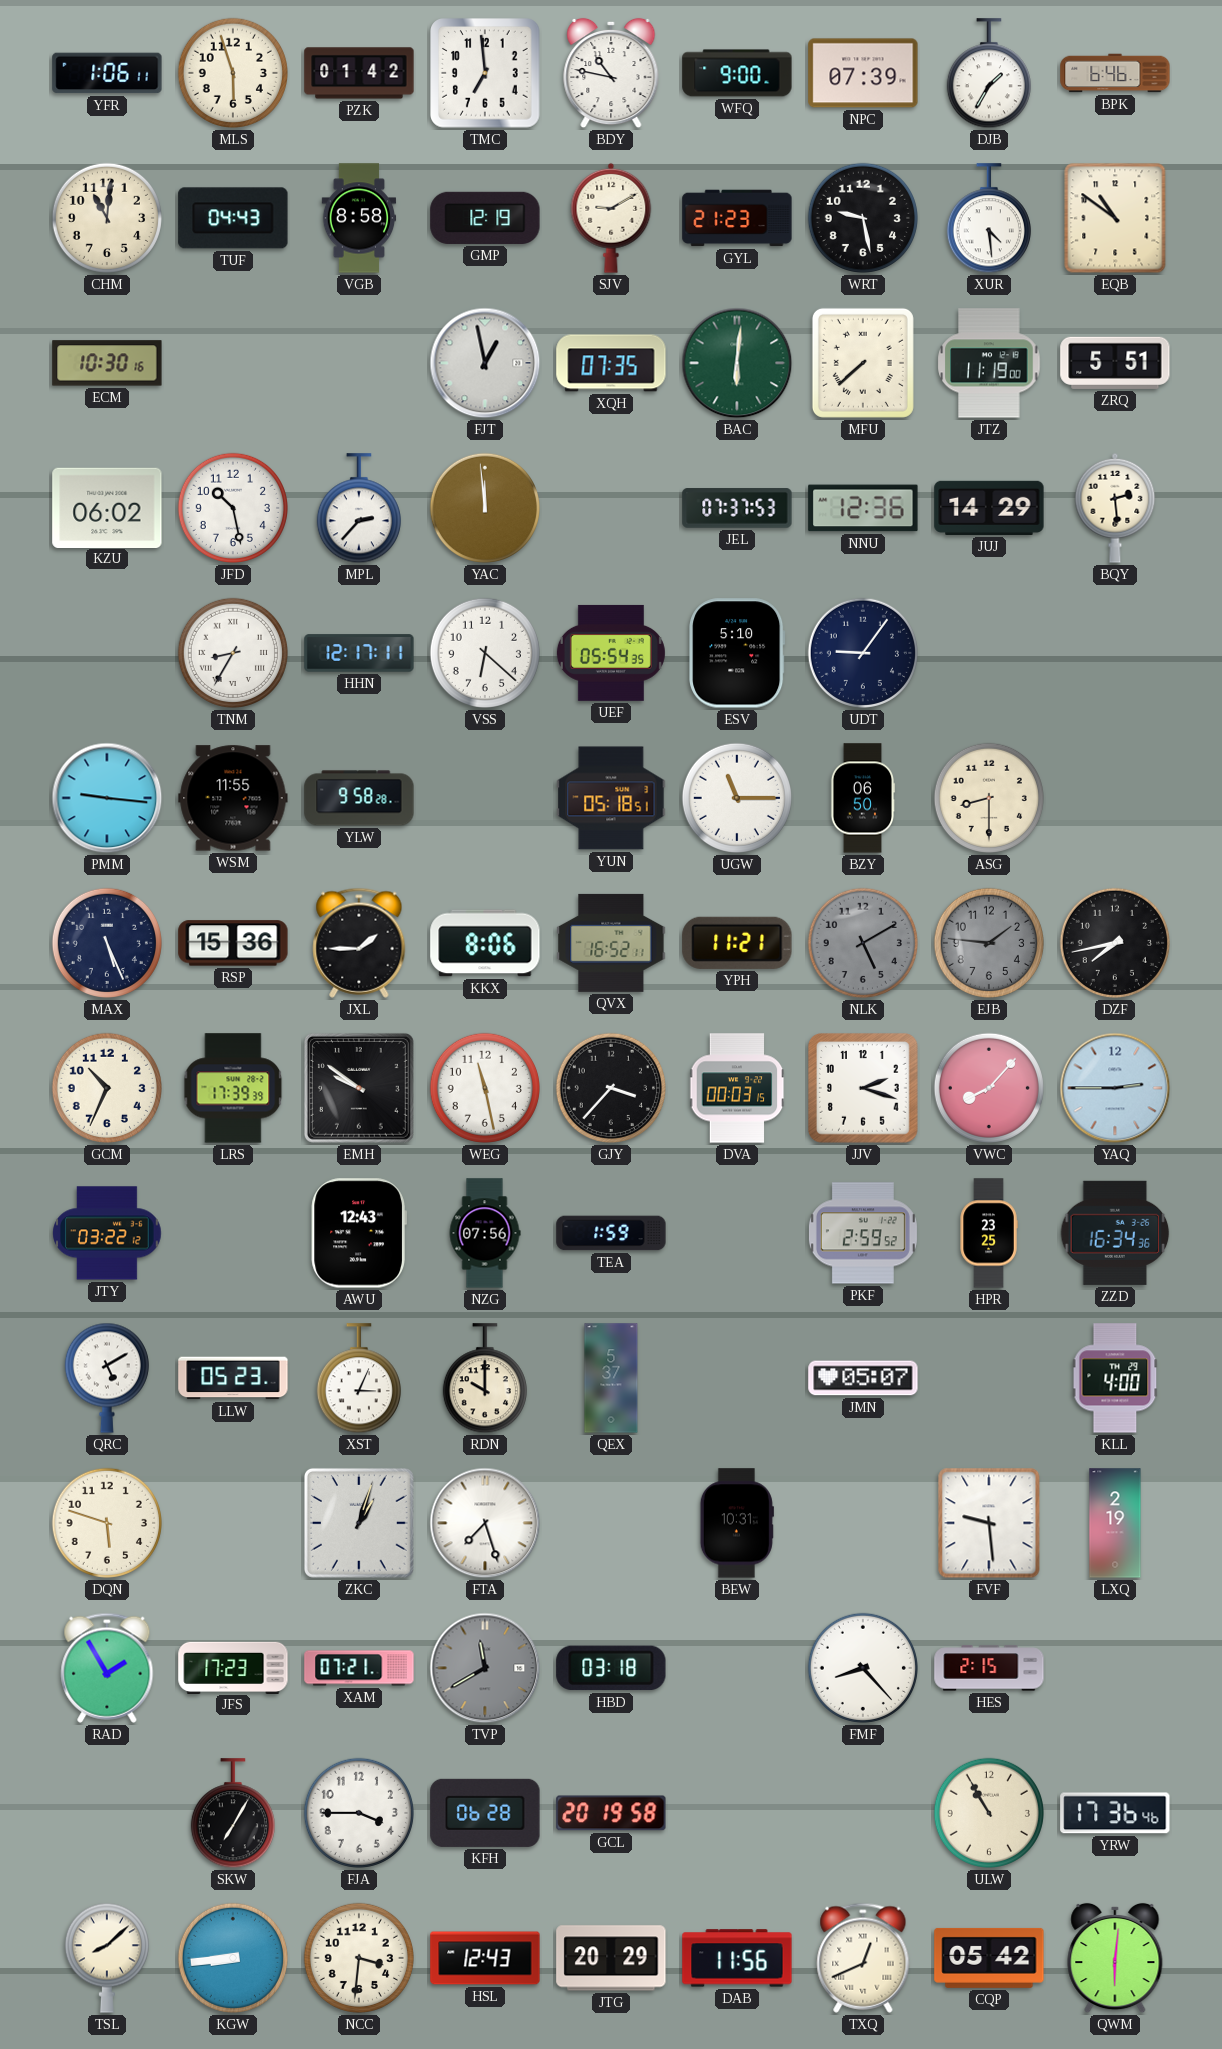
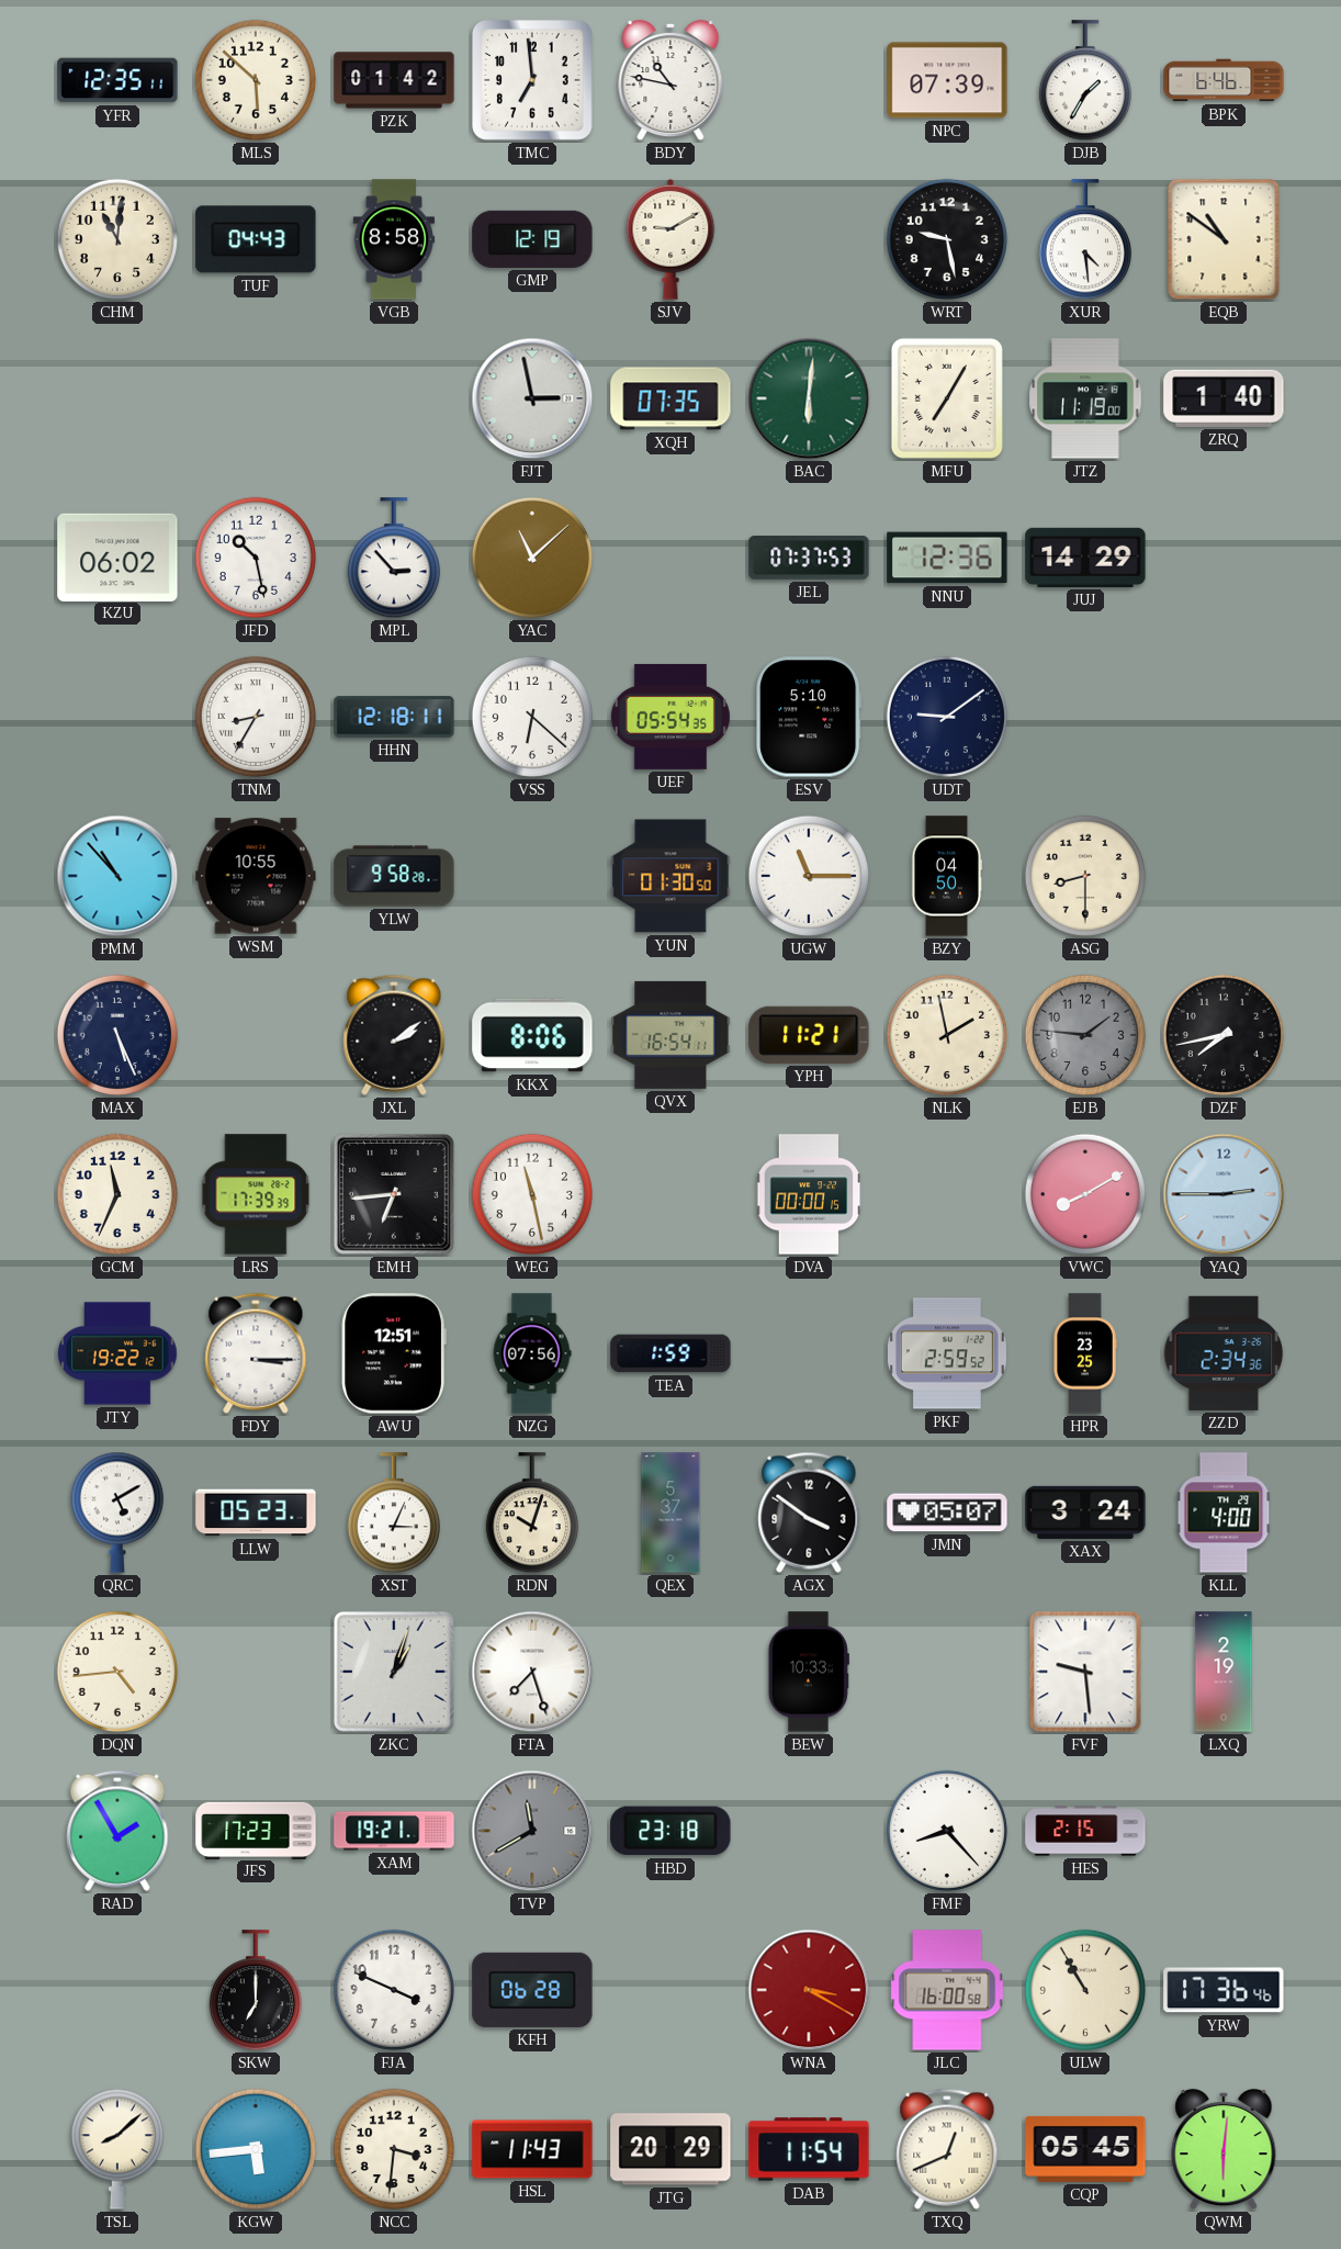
YFR: 1:06 -> 12:35 (117, 80)
MLS: 5:57 -> 5:52 (256, 80)
WFQ: 9:00 -> none (737, 73)
GYL: 21:23 -> none (737, 218)
ECM: 10:30 -> none (107, 363)
FJT: 12:58 -> 2:58 (532, 398)
MFU: 7:38 -> 7:05 (947, 398)
ZRQ: 5:51 -> 1:40 (1224, 398)
MPL: 2:37 -> 2:53 (394, 559)
YAC: 11:59 -> 11:08 (532, 558)
BQY: 2:29 -> none (1115, 508)
HHN: 12:17 -> 12:18 (394, 717)
UDT: 9:06 -> 9:09 (947, 717)
PMM: 9:16 -> 10:53 (117, 876)
WSM: 11:55 -> 10:55 (256, 876)
YUN: 05:18 -> 01:30 (670, 876)
BZY: 06:50 -> 04:50 (947, 876)
RSP: 15:36 -> none (233, 943)
JXL: 1:45 -> 2:09 (394, 1035)
QVX: 16:52 -> 16:54 (670, 1035)
NLK: 5:10 -> 1:58 (947, 1035)
NLK dial: grey -> cream (947, 1035)
GCM: 10:34 -> 11:34 (117, 1194)
EMH: 9:51 -> 6:44 (394, 1194)
GJY: 3:37 -> none (611, 1088)
DVA: 00:03 -> 00:00 (809, 1194)
JJV: 2:18 -> none (864, 1089)
VWC: 8:07 -> 8:10 (1085, 1194)
JTY: 03:22 -> 19:22 (117, 1353)
FDY: none -> 3:15 (256, 1353)
AWU: 12:43 -> 12:51 (394, 1353)
ZZD: 16:34 -> 2:34 (1224, 1353)
RDN: 10:00 -> 10:03 (532, 1514)
AGX: none -> 3:51 (809, 1513)
XAX: none -> 3:24 (1085, 1513)
DQN: 5:48 -> 4:44 (117, 1672)
BEW: 10:31 -> 10:33 (809, 1672)
XAM: 07:21 -> 19:21 (394, 1831)
HBD: 03:18 -> 23:18 (670, 1831)
SKW: 7:05 -> 7:00 (256, 1991)
FJA: 3:45 -> 3:49 (394, 1990)
GCL: 20:19 -> none (611, 1813)
WNA: none -> 3:20 (809, 1990)
JLC: none -> 16:00 (947, 1990)
KGW: 8:44 -> 5:44 (256, 2149)
HSL: 12:43 -> 11:43 (532, 2149)
DAB: 11:56 -> 11:54 (809, 2149)
CQP: 05:42 -> 05:45 (1085, 2149)
